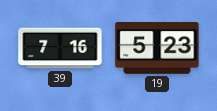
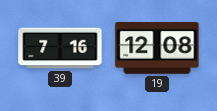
19: 5:23 -> 12:08 (157, 49)
